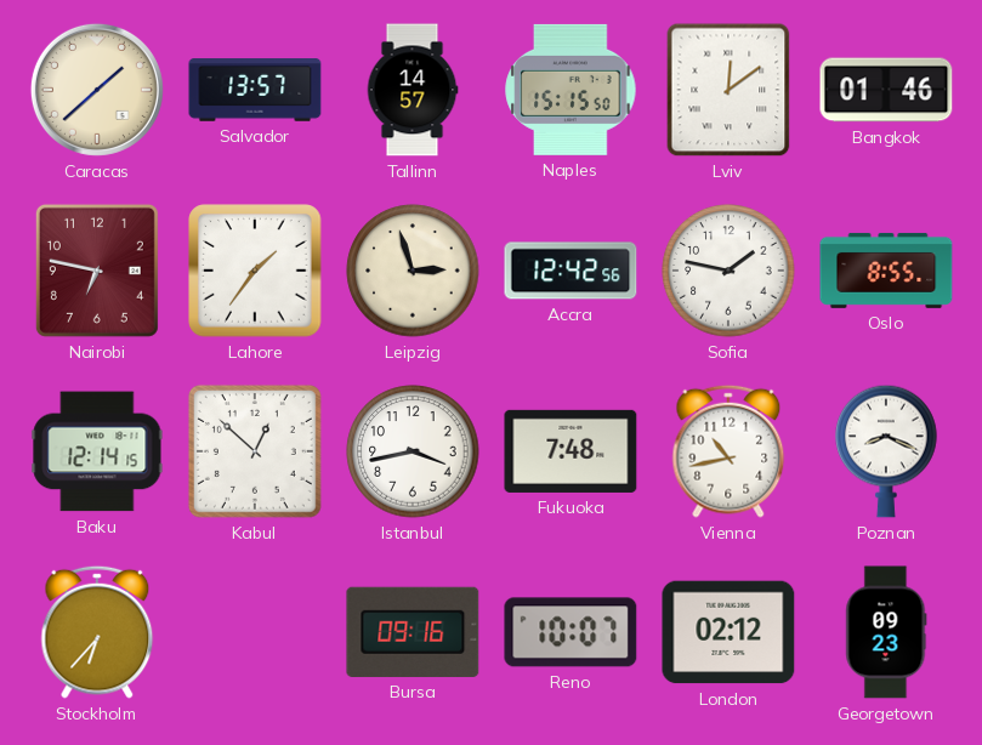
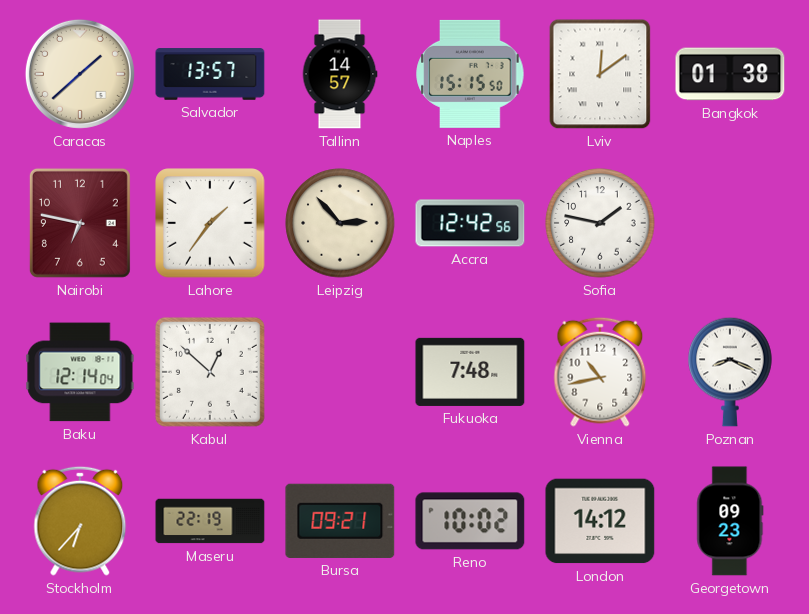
Bangkok: 01:46 -> 01:38 (730, 74)
Leipzig: 2:57 -> 2:53 (340, 223)
Oslo: 8:55 -> none (886, 271)
Baku: 12:14:15 -> 12:14:04 (80, 372)
Istanbul: 3:43 -> none (413, 451)
Maseru: none -> 22:19 (210, 521)
Bursa: 09:16 -> 09:21 (340, 521)
Reno: 10:07 -> 10:02 (470, 521)
London: 02:12 -> 14:12 (600, 521)
